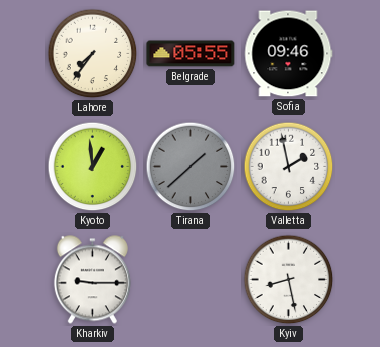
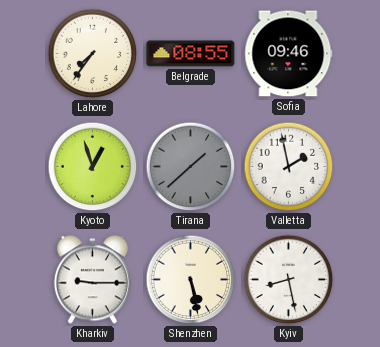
Belgrade: 05:55 -> 08:55 (191, 54)
Kyoto: 12:59 -> 12:57 (93, 167)
Shenzhen: none -> 5:28 (191, 280)
